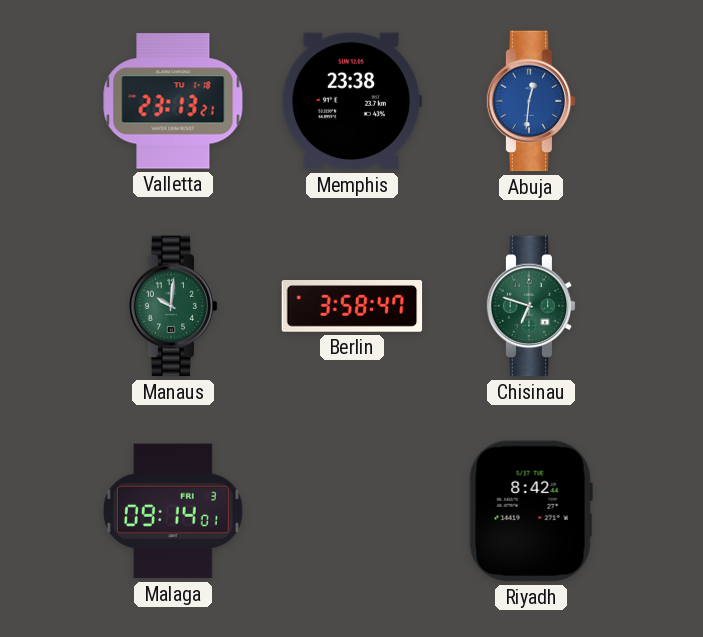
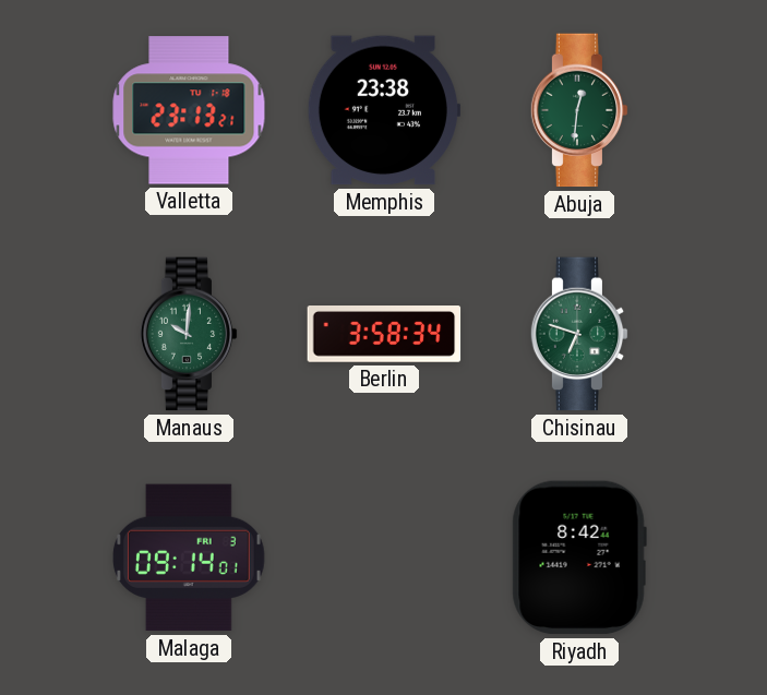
Abuja dial: blue -> green (579, 110)
Berlin: 3:58:47 -> 3:58:34 (384, 335)
